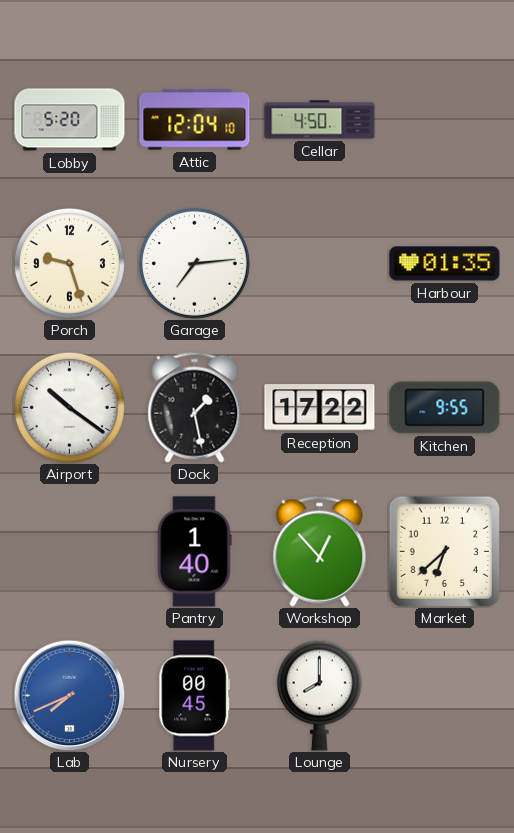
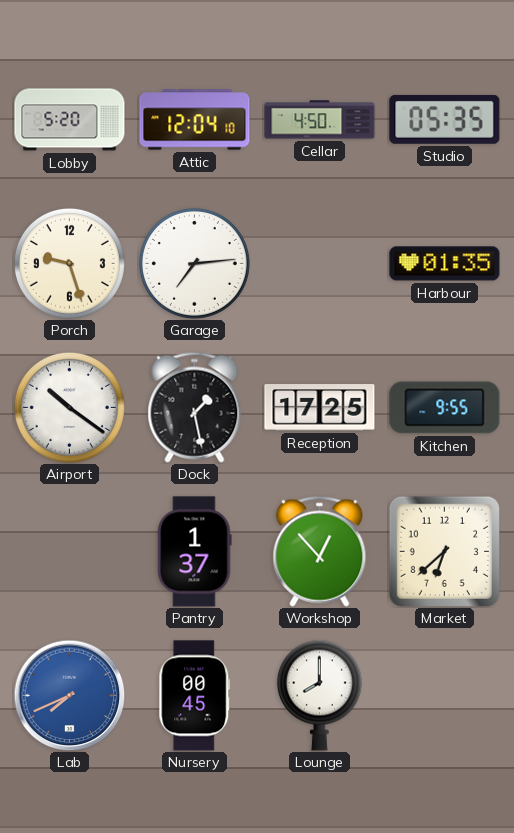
Studio: none -> 05:35 (445, 119)
Reception: 17:22 -> 17:25 (320, 408)
Pantry: 1:40 -> 1:37 (195, 552)
